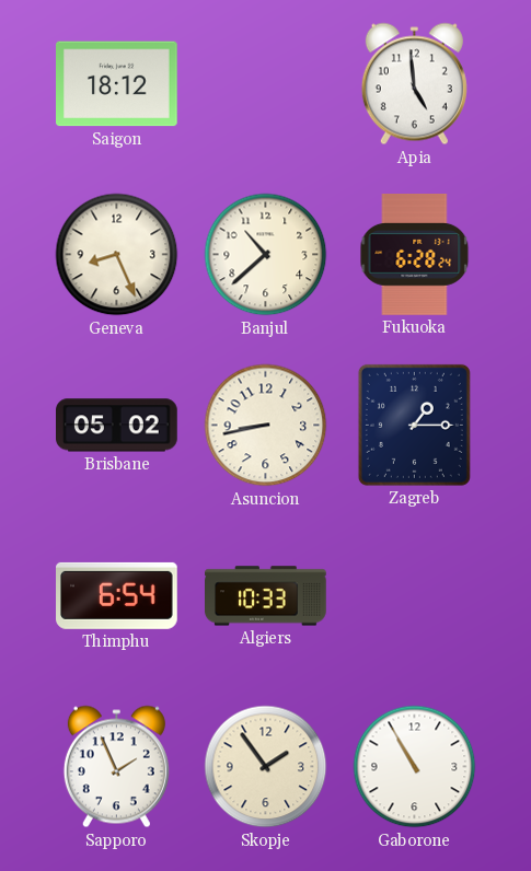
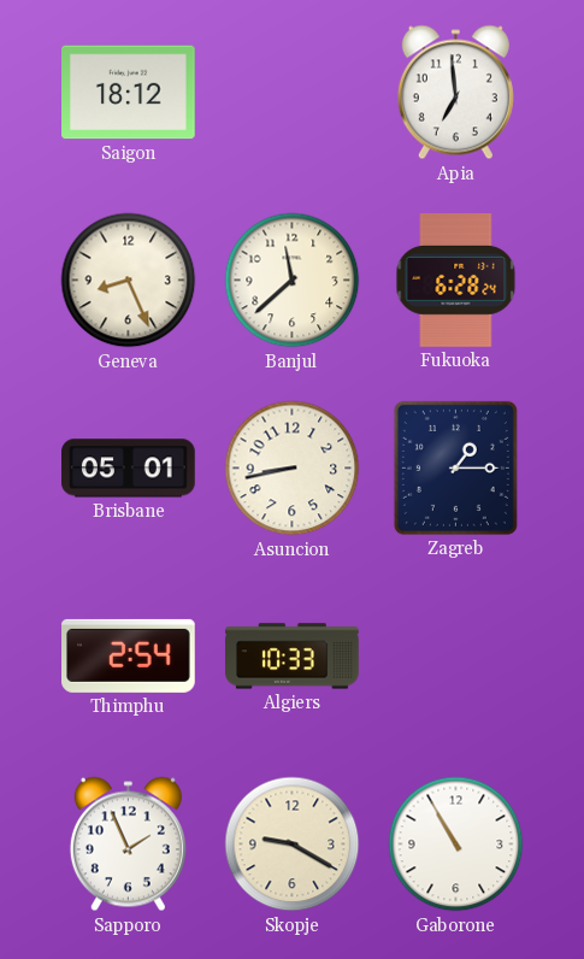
Apia: 4:59 -> 6:59 (455, 93)
Banjul: 10:38 -> 11:38 (293, 281)
Brisbane: 05:02 -> 05:01 (129, 469)
Thimphu: 6:54 -> 2:54 (129, 655)
Skopje: 1:54 -> 9:20 (293, 845)
